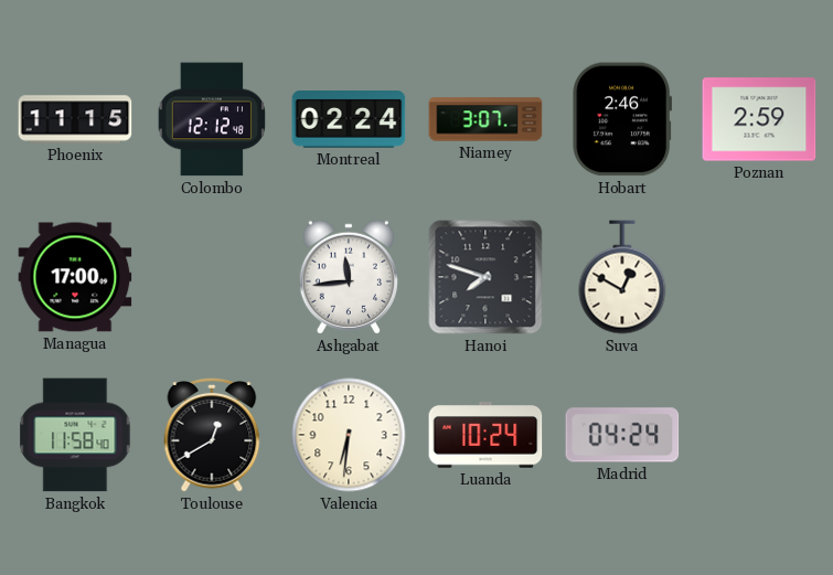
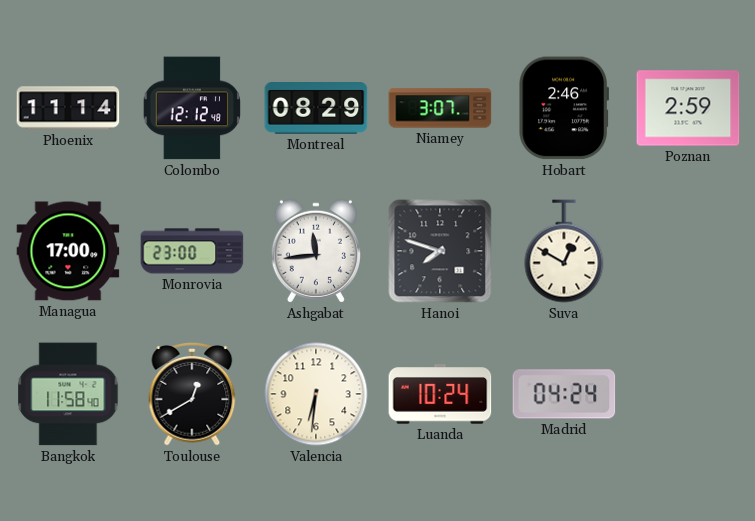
Phoenix: 11:15 -> 11:14 (68, 108)
Montreal: 02:24 -> 08:29 (316, 109)
Monrovia: none -> 23:00 (192, 251)
